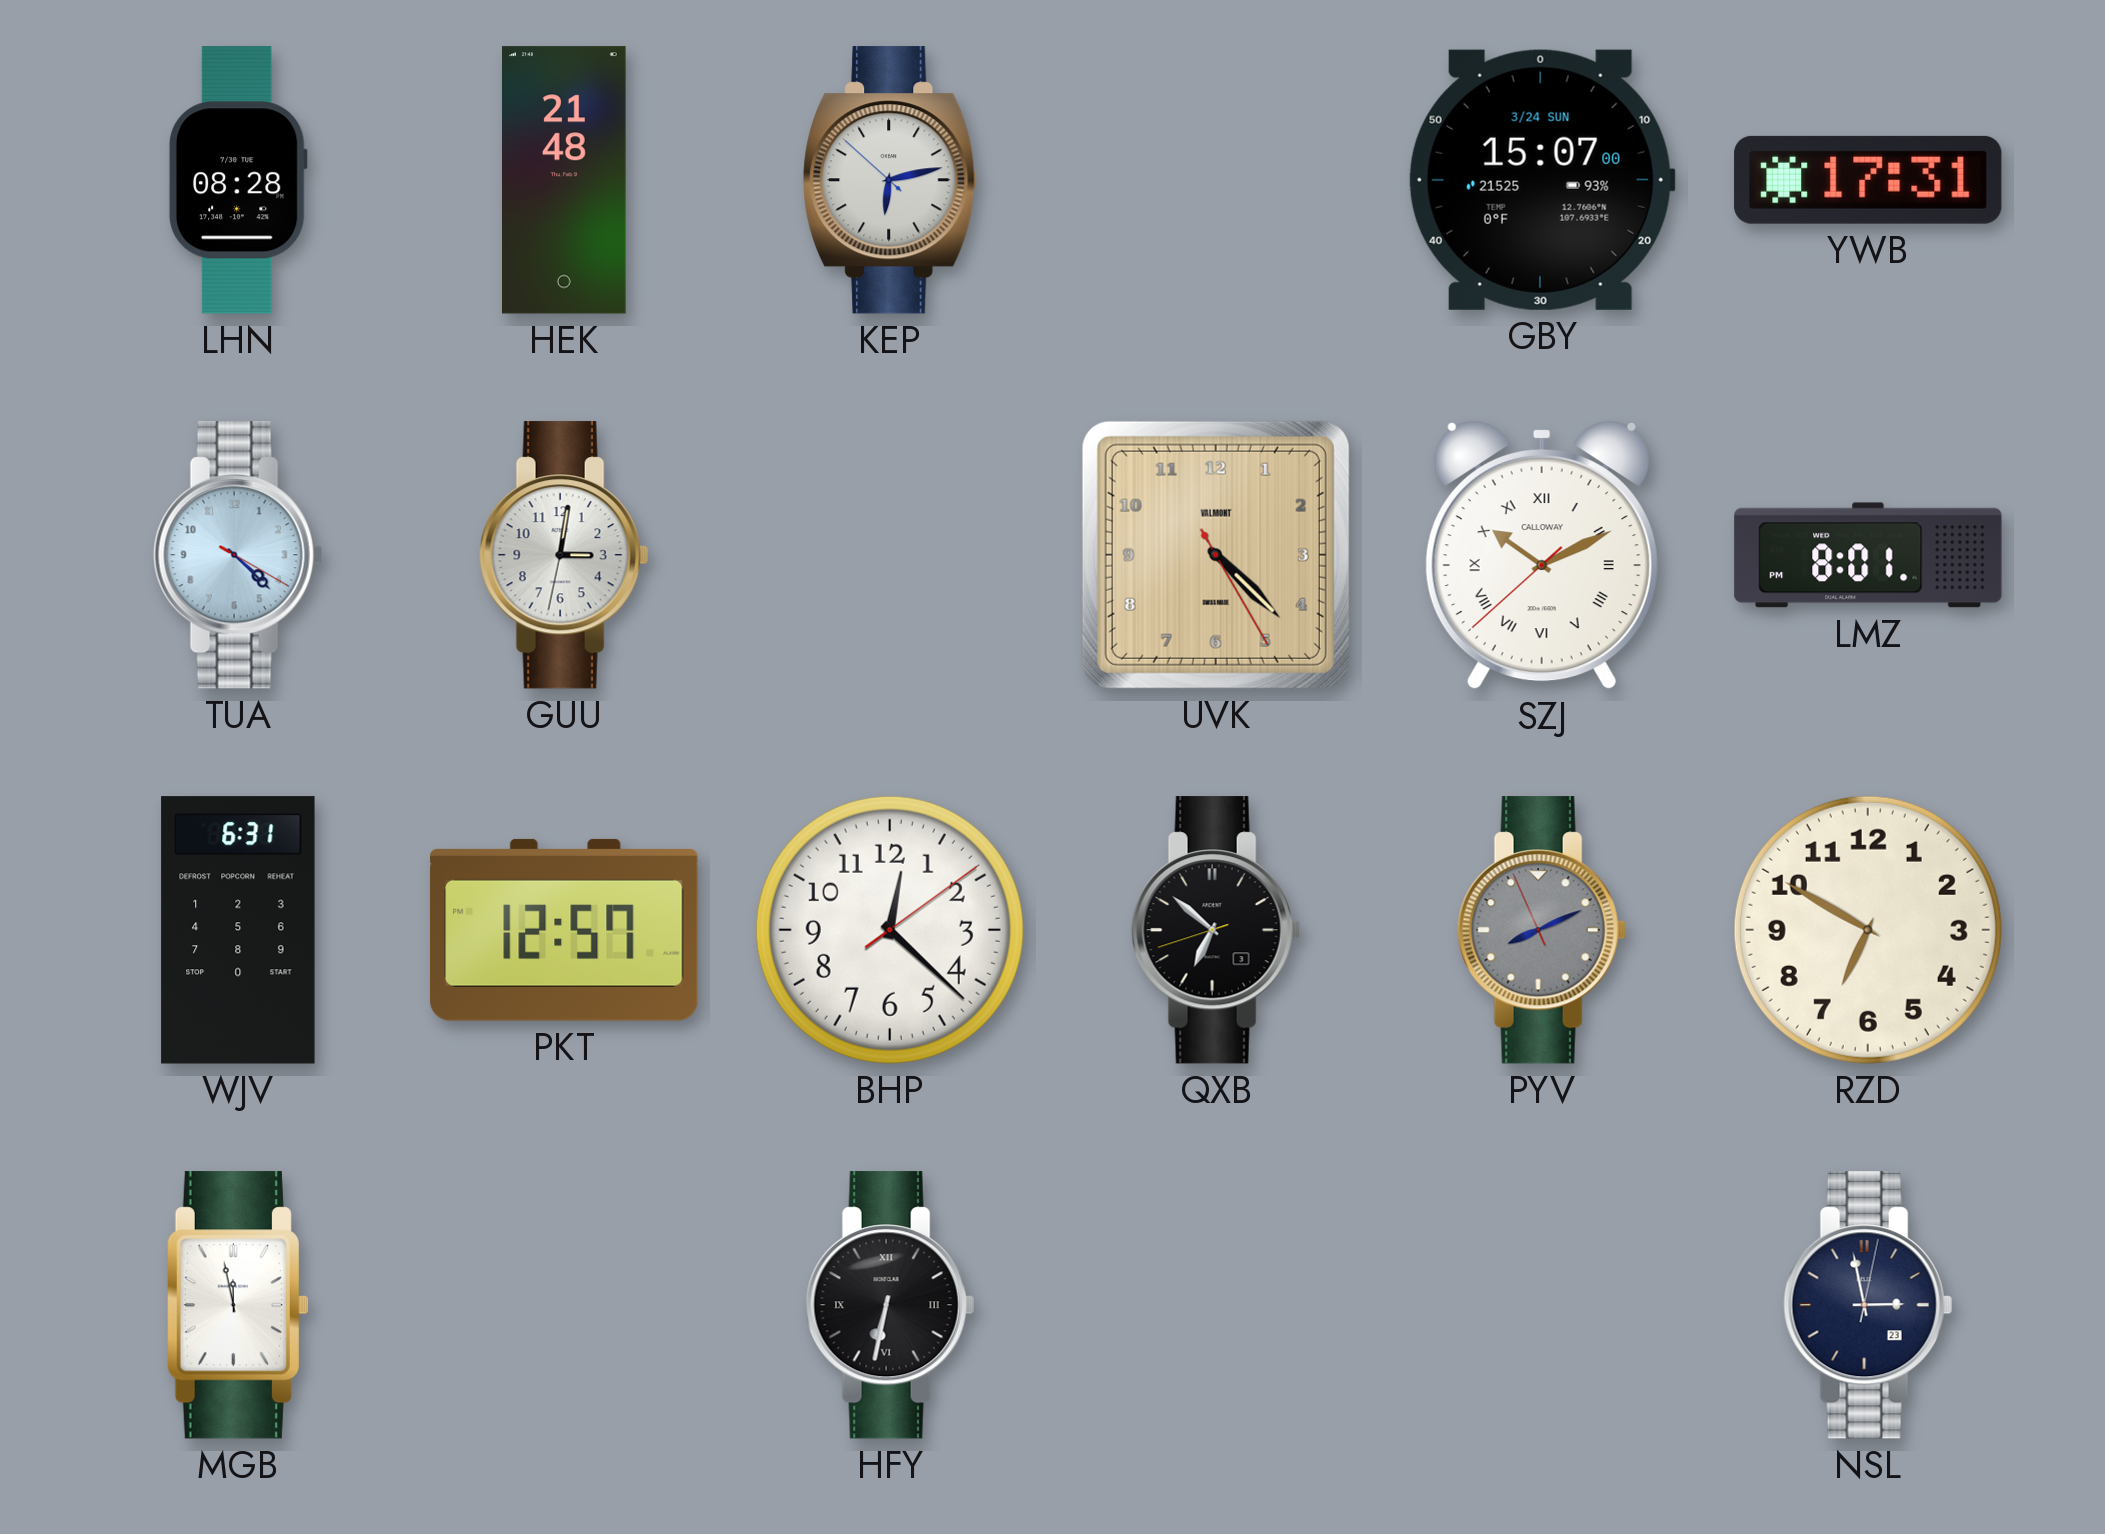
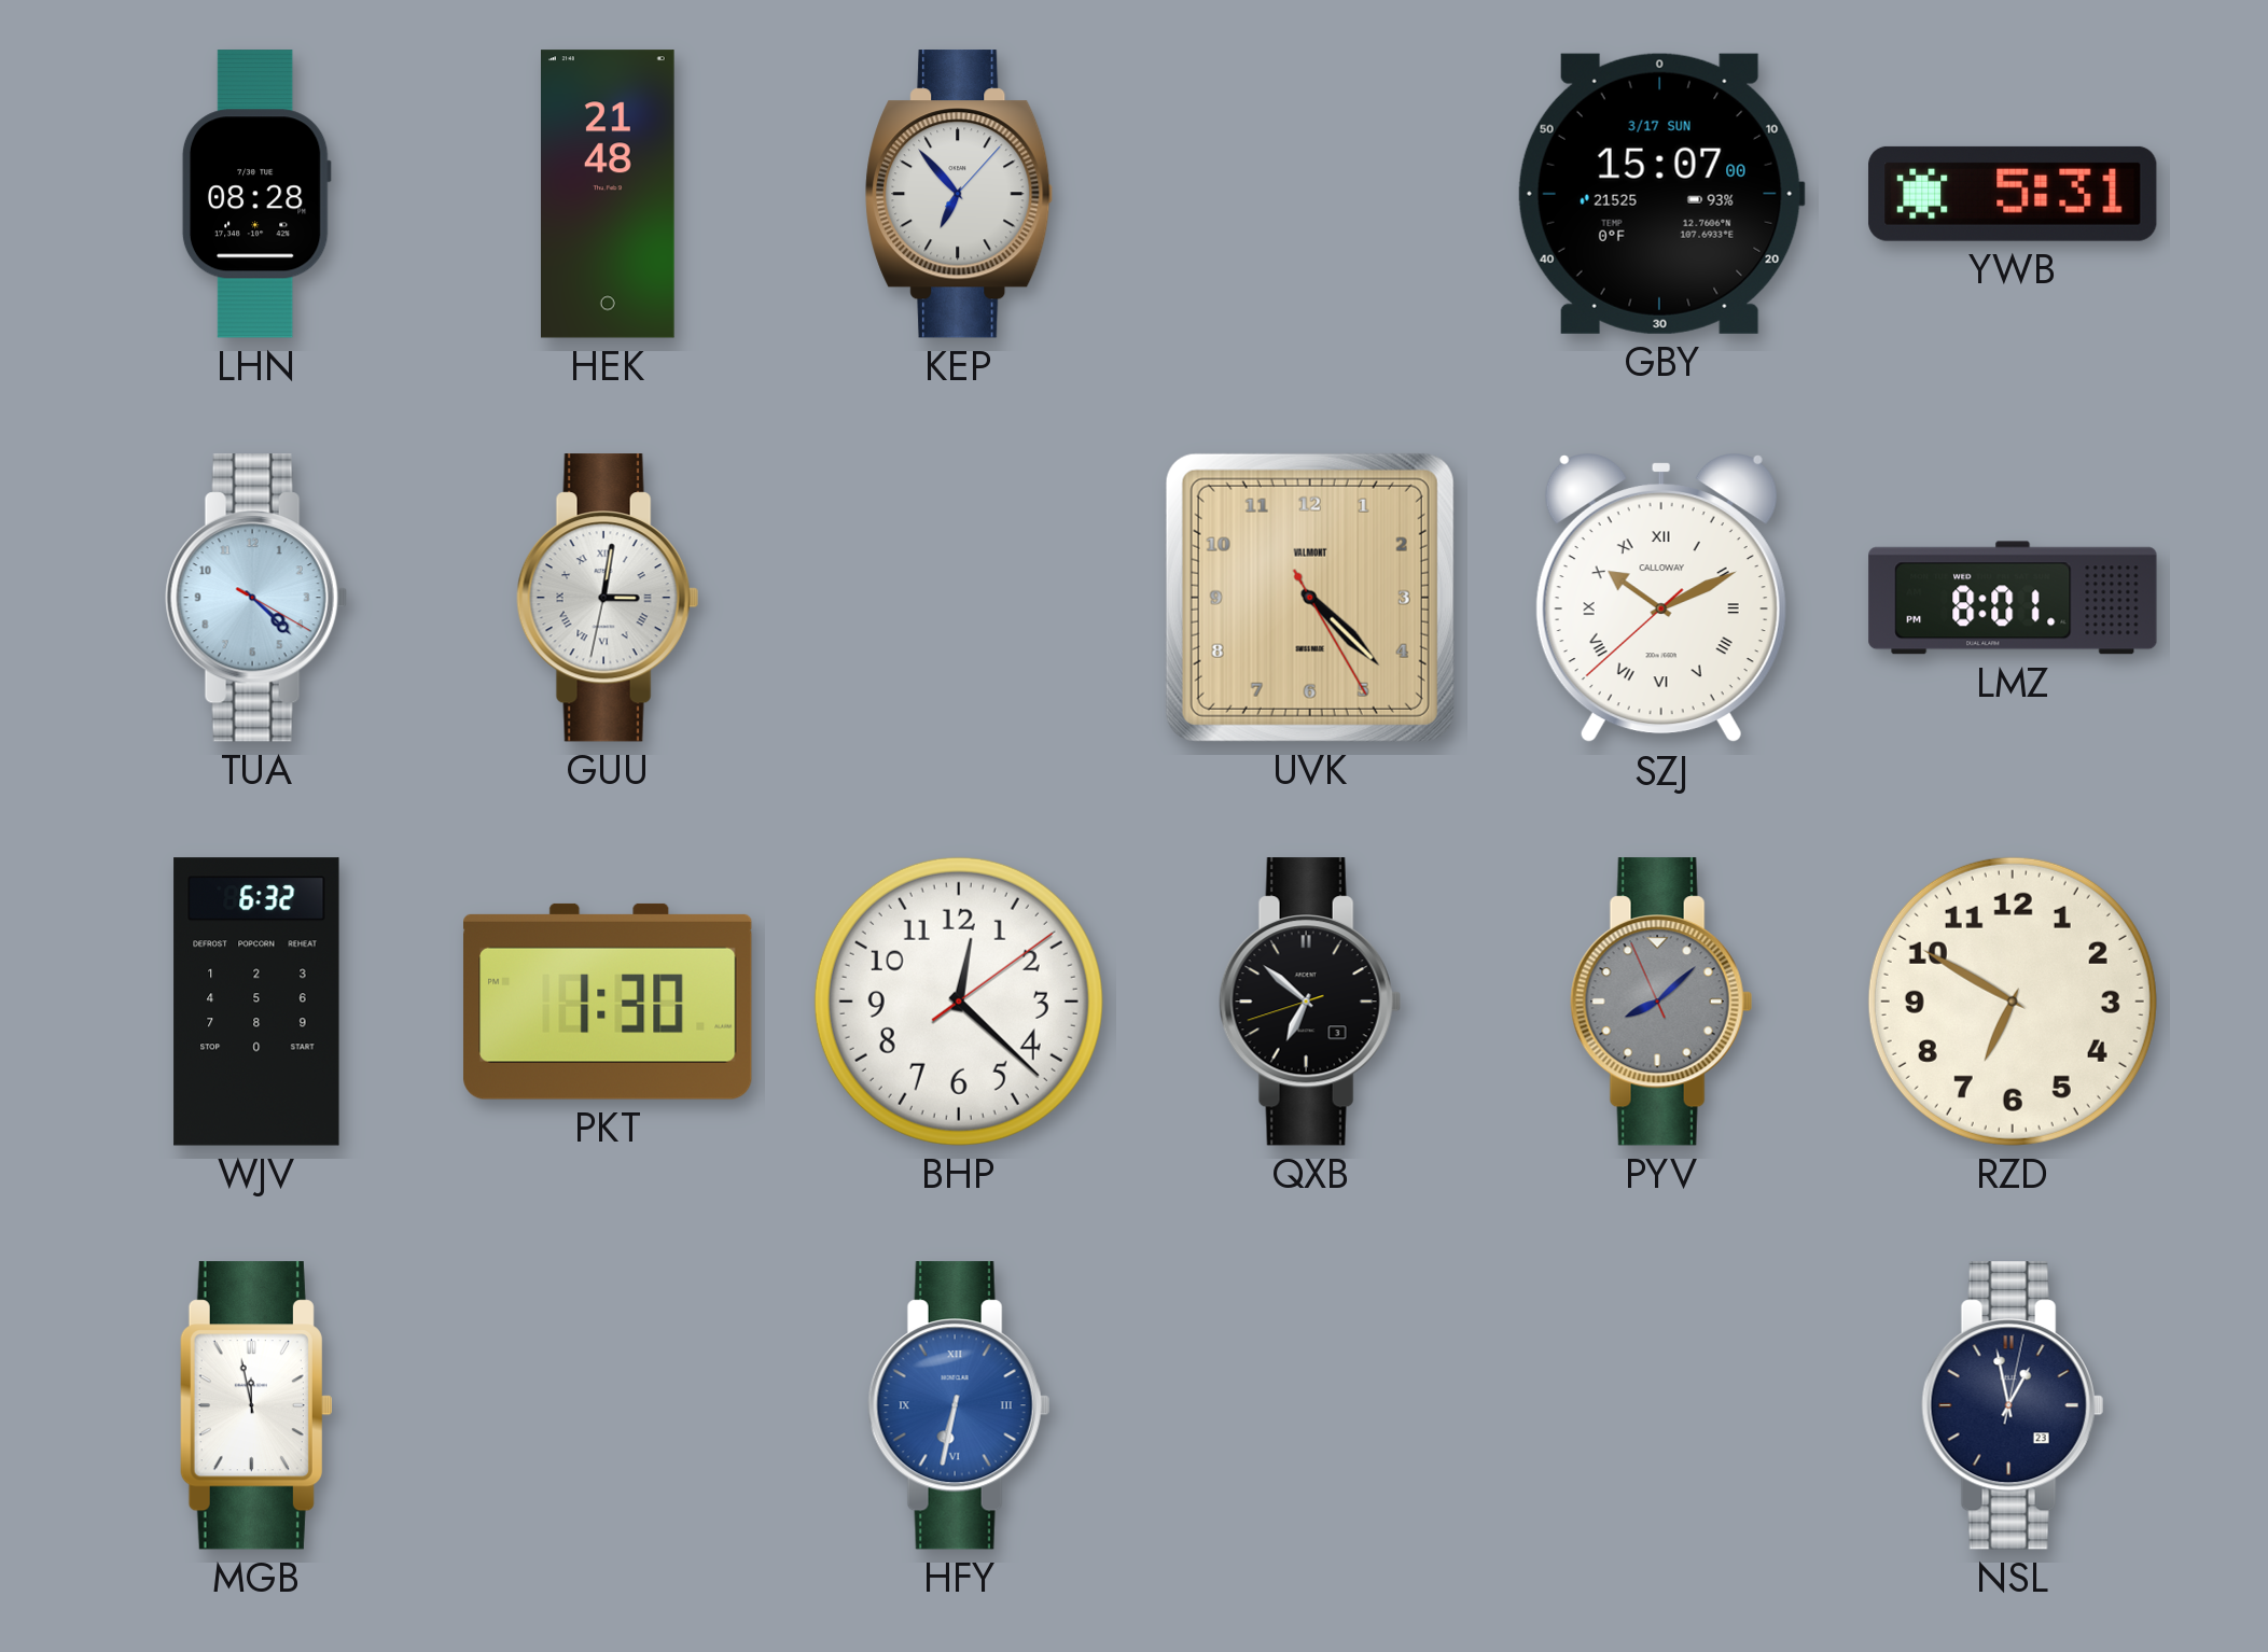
KEP: 6:12 -> 6:53 (959, 194)
GBY date: 3/24 SUN -> 3/17 SUN (1661, 194)
YWB: 17:31 -> 5:31 (2013, 194)
GUU numerals: Arabic -> Roman (608, 598)
WJV: 6:31 -> 6:32 (256, 1002)
PKT: 12:57 -> 1:30 (608, 1002)
PYV: 8:10 -> 8:07 (1661, 1002)
HFY dial: black -> blue (959, 1405)
NSL: 2:58 -> 12:58 (2013, 1405)
